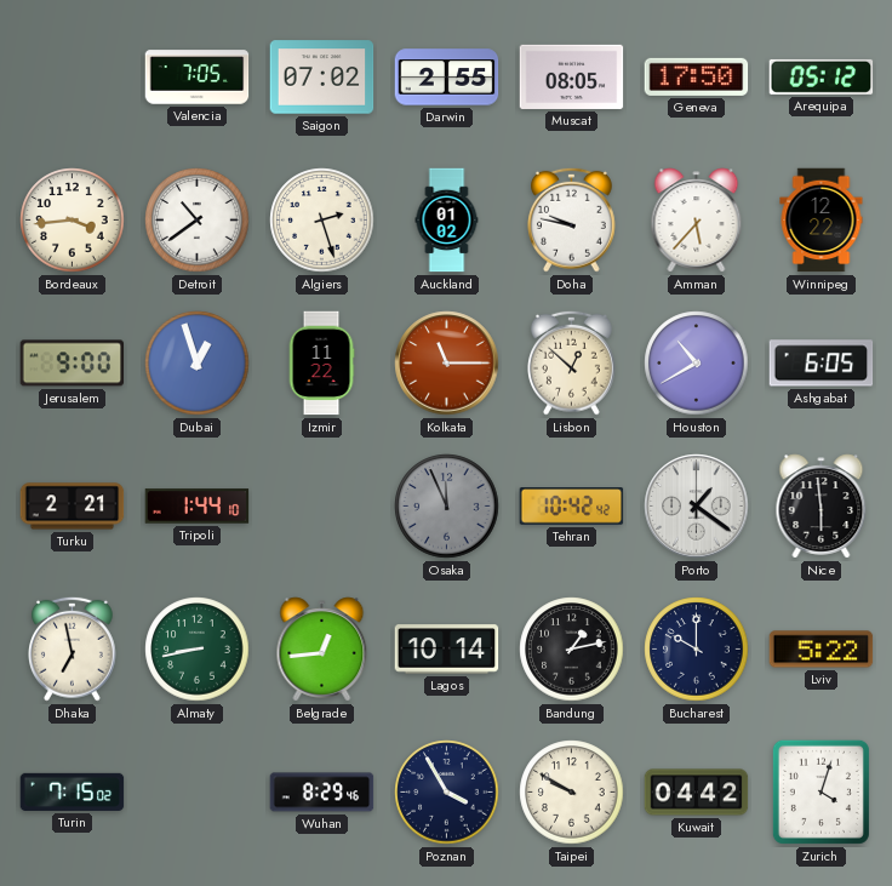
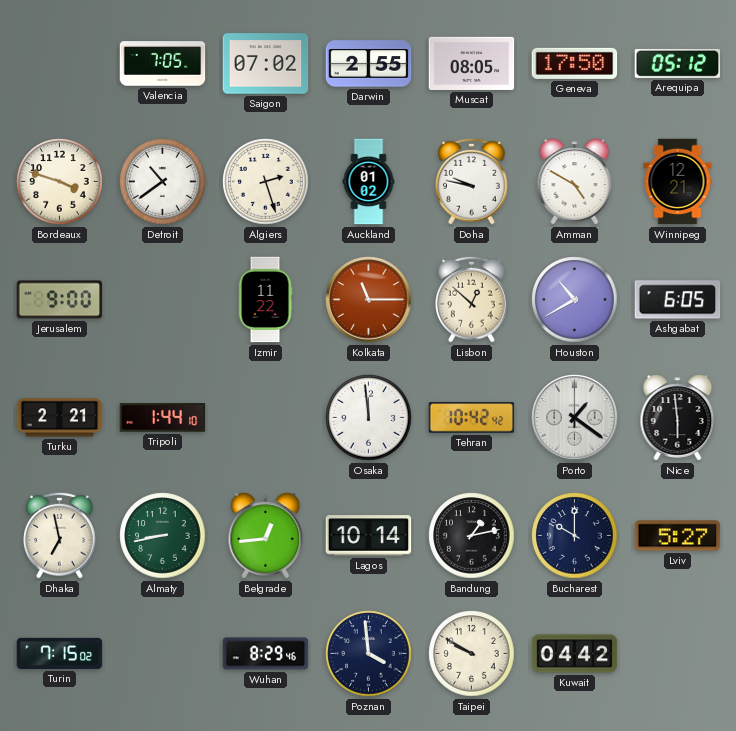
Bordeaux: 3:44 -> 3:48 (60, 182)
Amman: 5:37 -> 4:50 (575, 182)
Winnipeg: 12:22 -> 12:21 (678, 182)
Dubai: 12:57 -> none (198, 364)
Osaka: 11:56 -> 11:59 (369, 418)
Osaka dial: grey -> white (369, 418)
Lviv: 5:22 -> 5:27 (678, 536)
Poznan: 3:55 -> 3:59 (369, 654)
Zurich: 4:03 -> none (820, 791)
